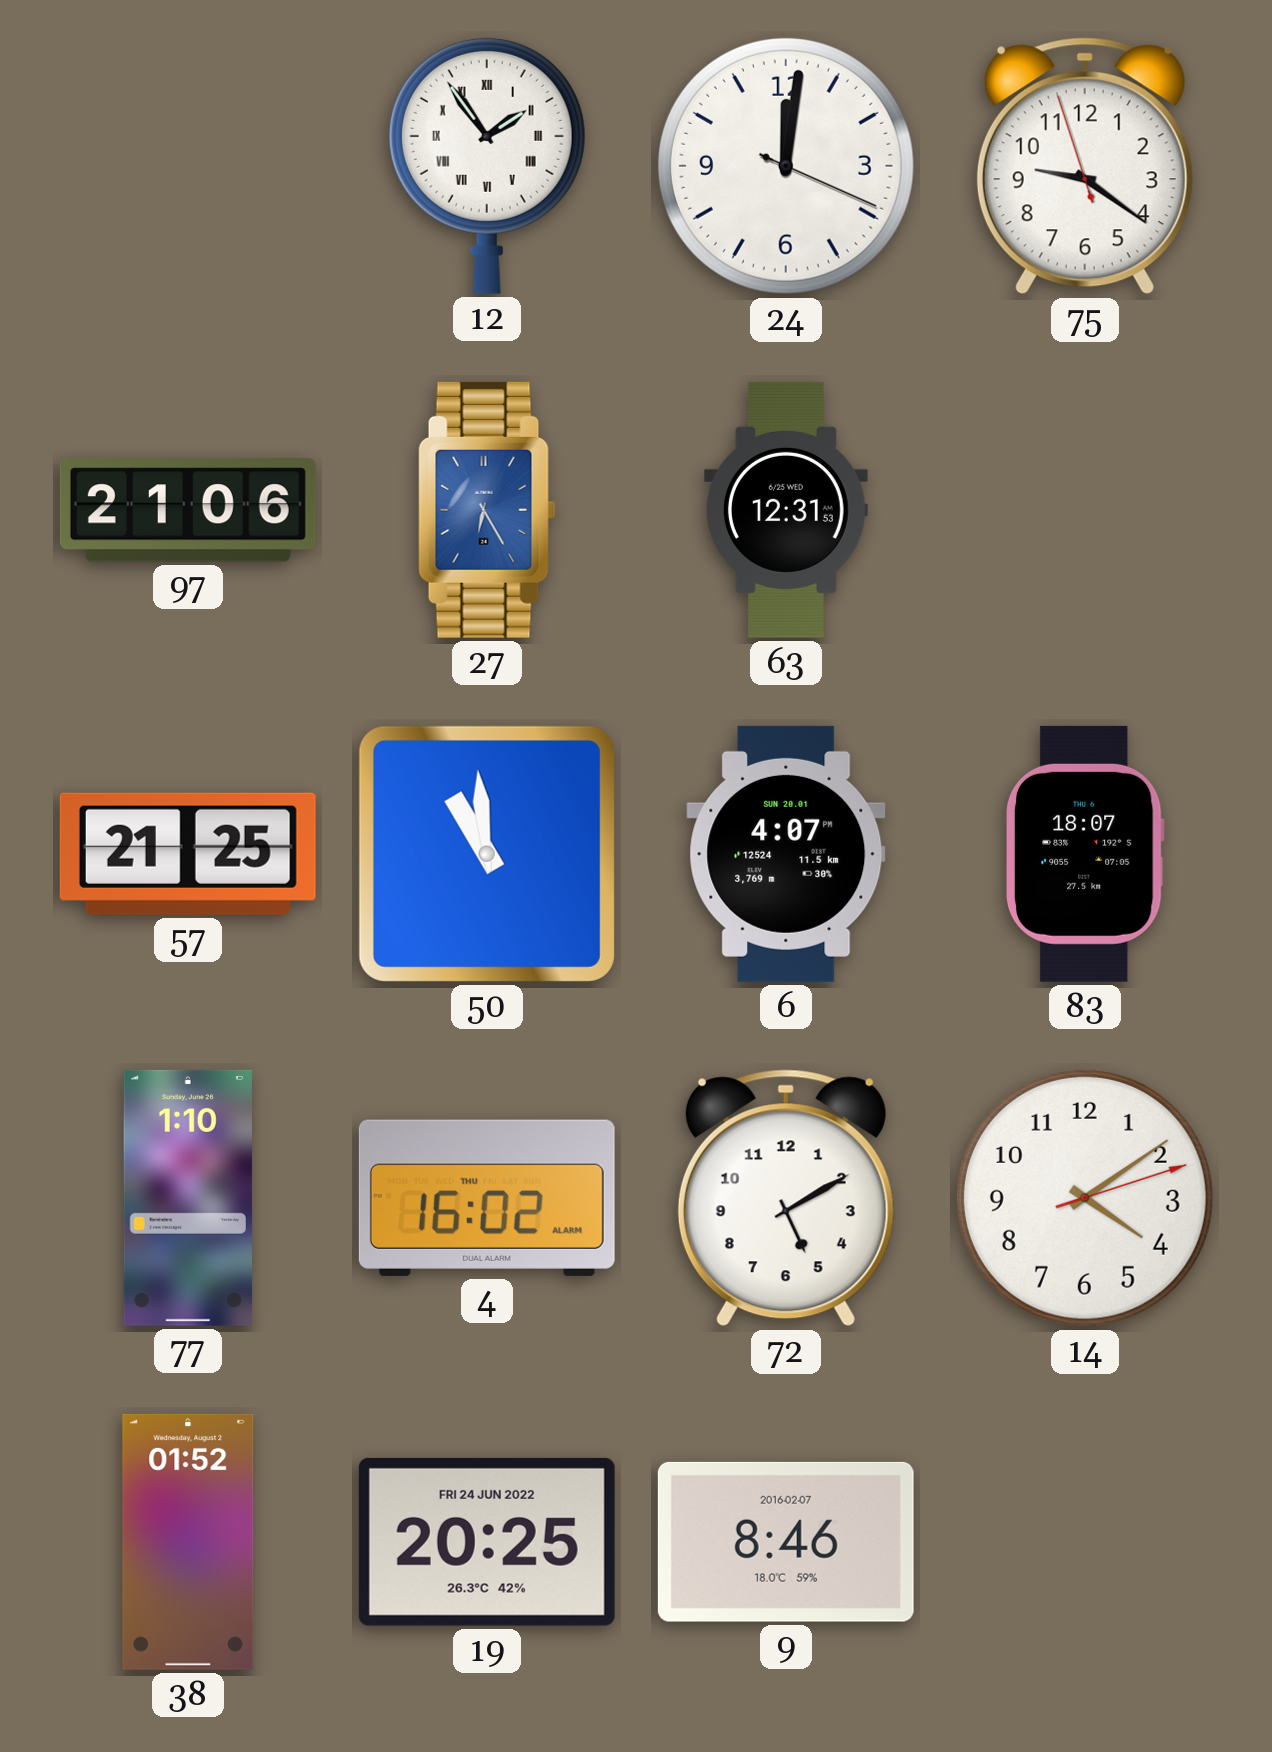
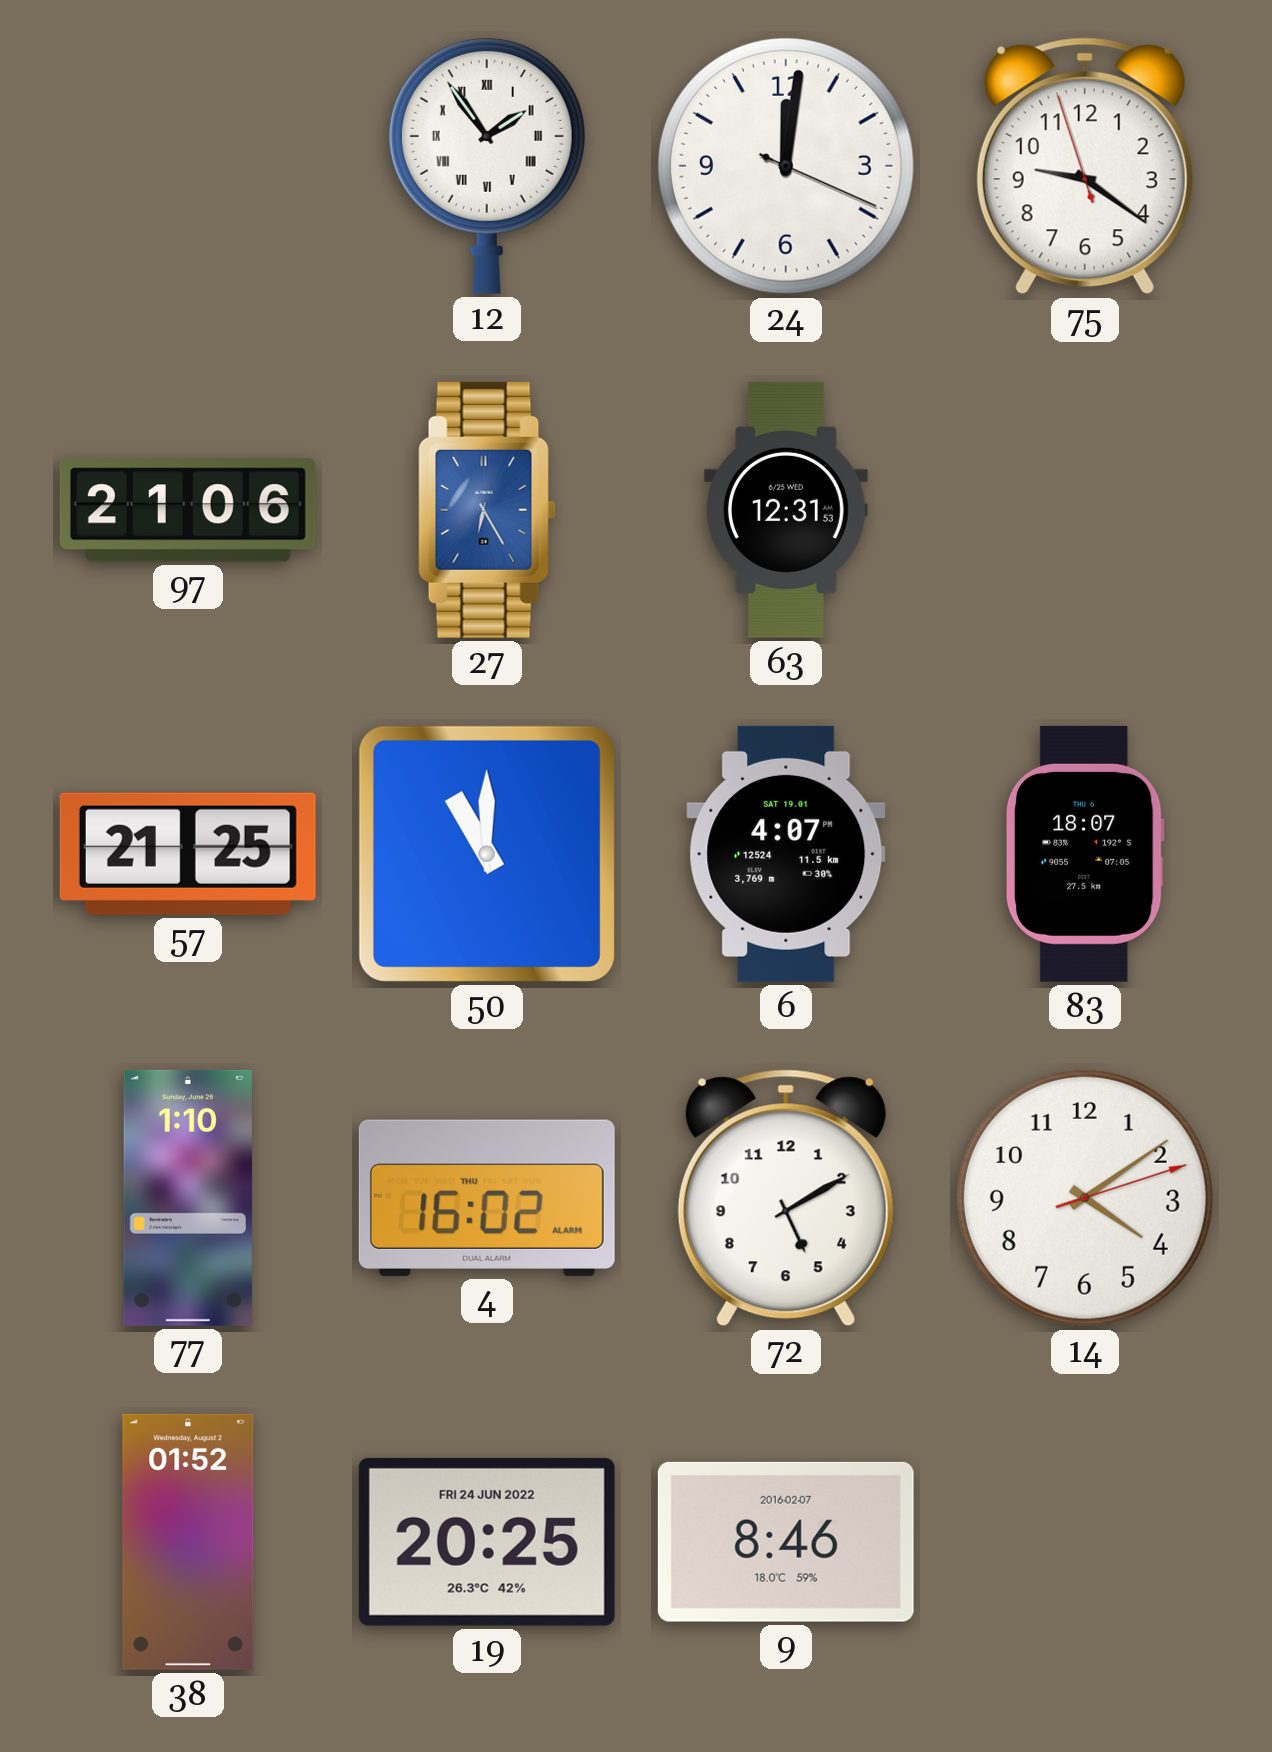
50: 10:59 -> 11:00 (487, 854)
6 date: SUN 20.01 -> SAT 19.01 (786, 854)
